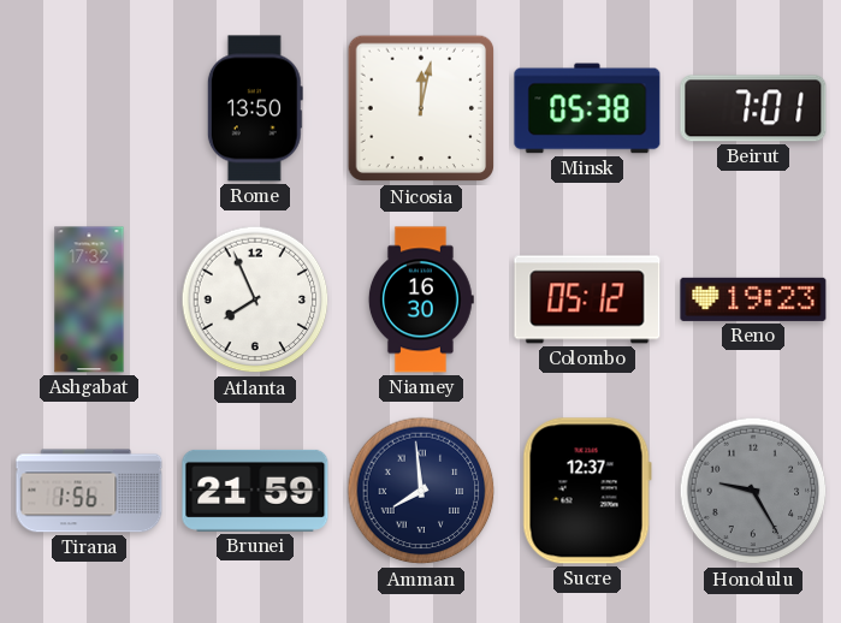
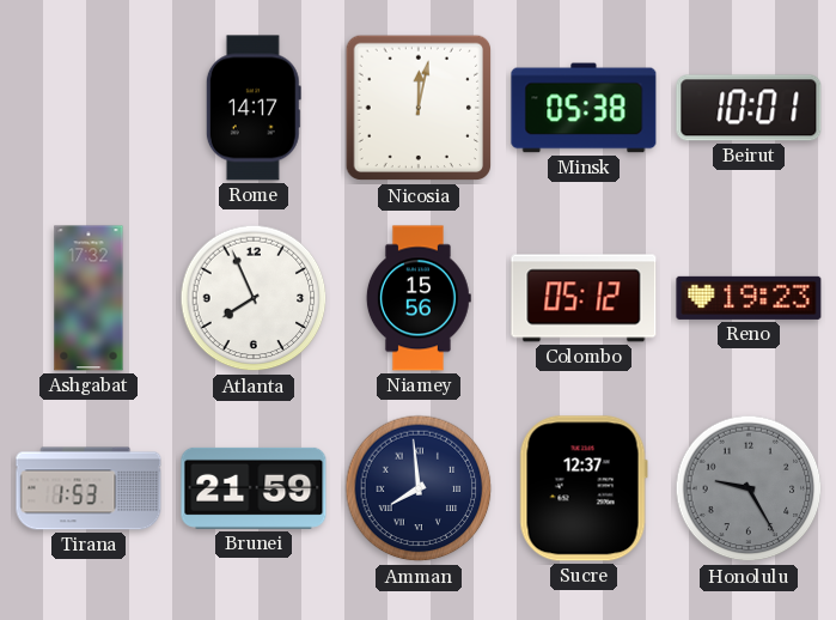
Rome: 13:50 -> 14:17 (254, 108)
Beirut: 7:01 -> 10:01 (749, 108)
Niamey: 16:30 -> 15:56 (419, 298)
Tirana: 1:56 -> 1:53 (89, 488)
